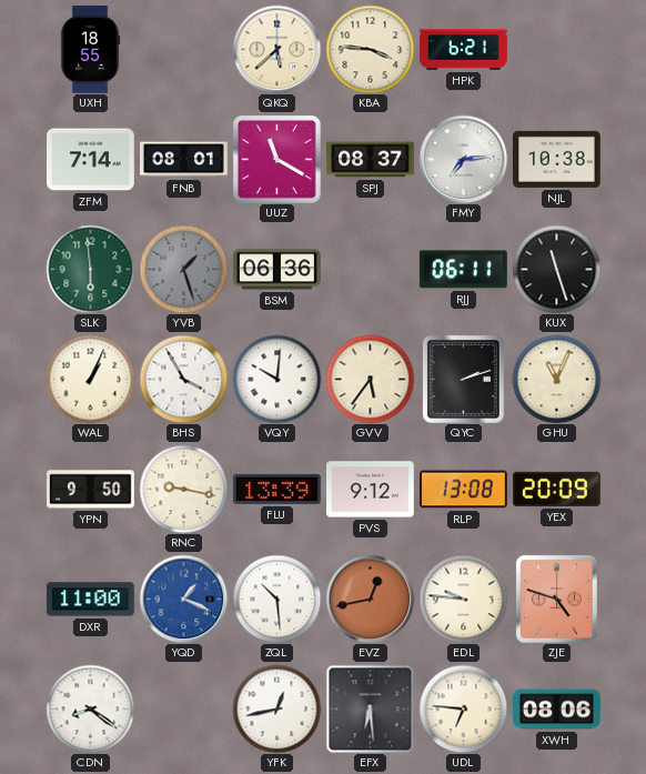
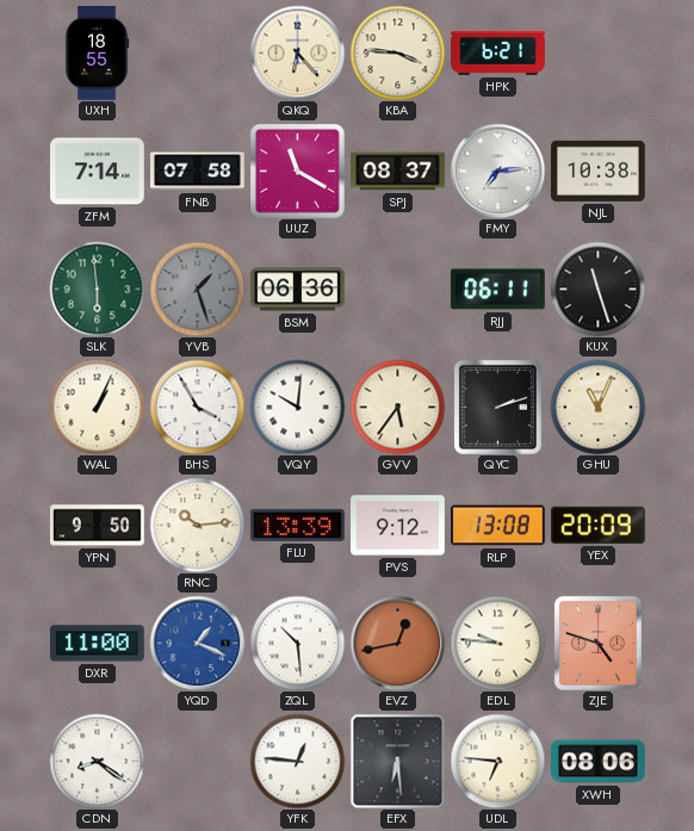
QKQ: 5:38 -> 6:23 (297, 52)
FNB: 08:01 -> 07:58 (198, 172)
RNC: 9:17 -> 10:14 (197, 525)
YFK: 12:43 -> 12:46 (297, 761)
